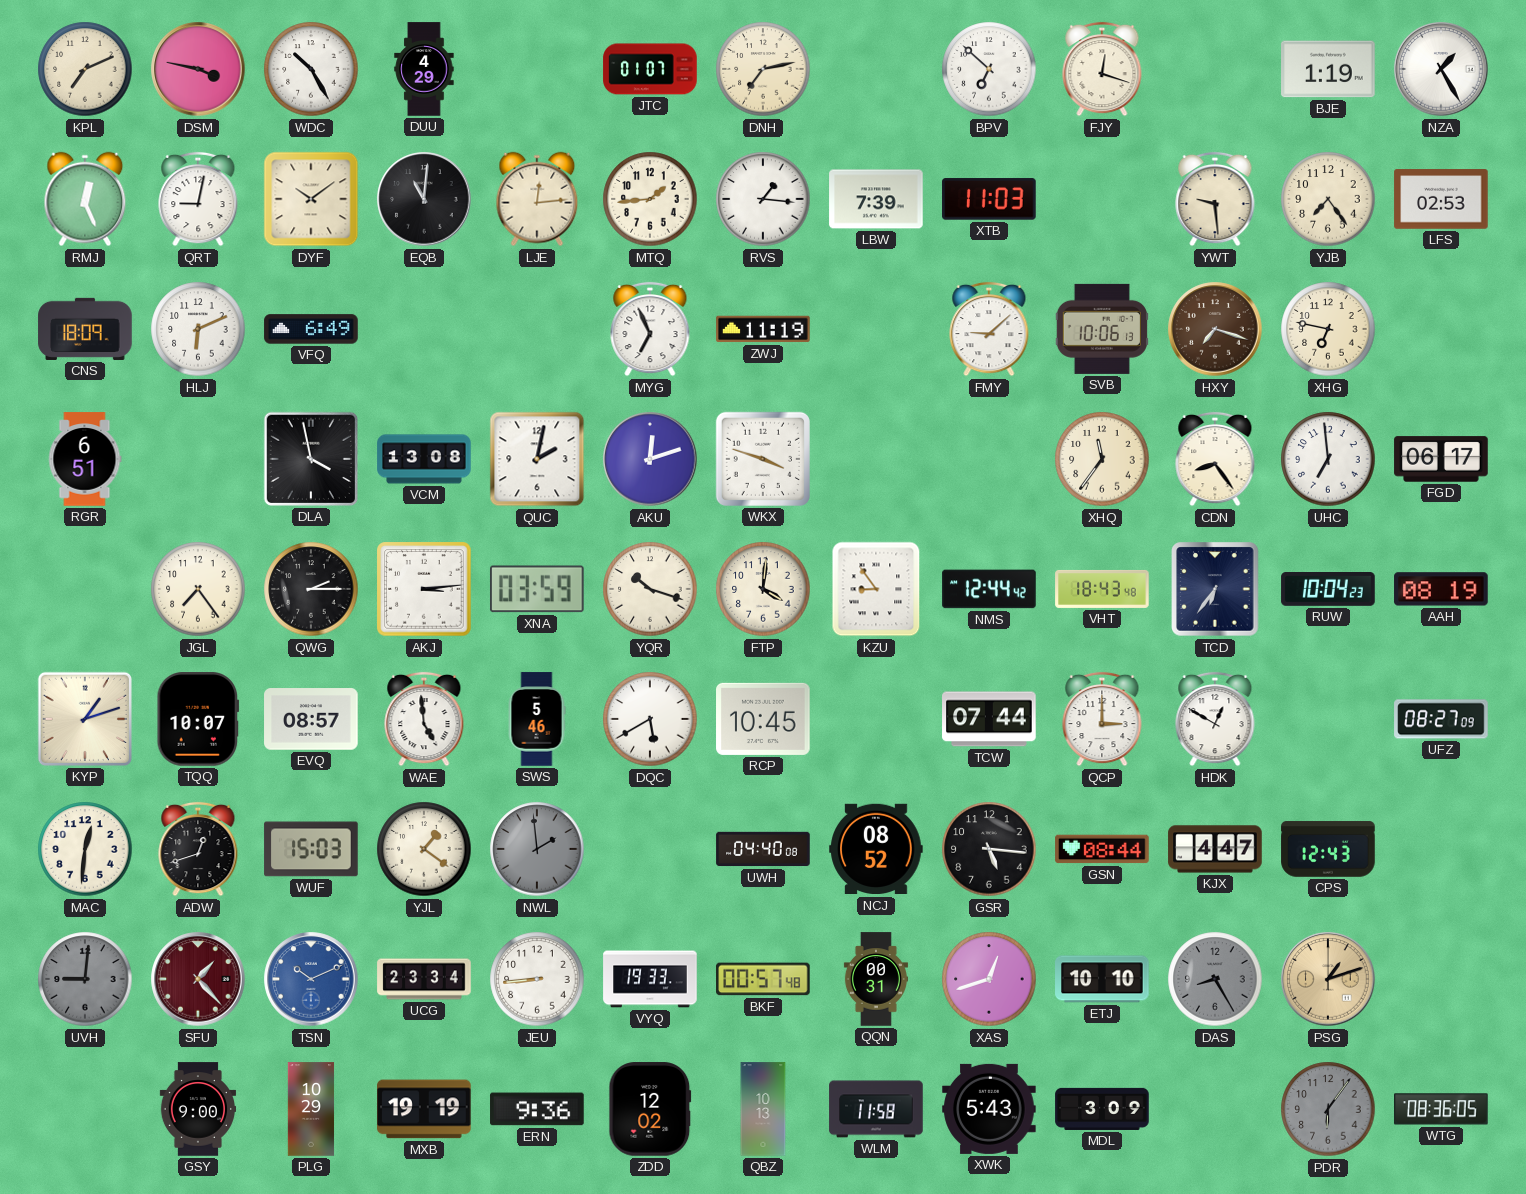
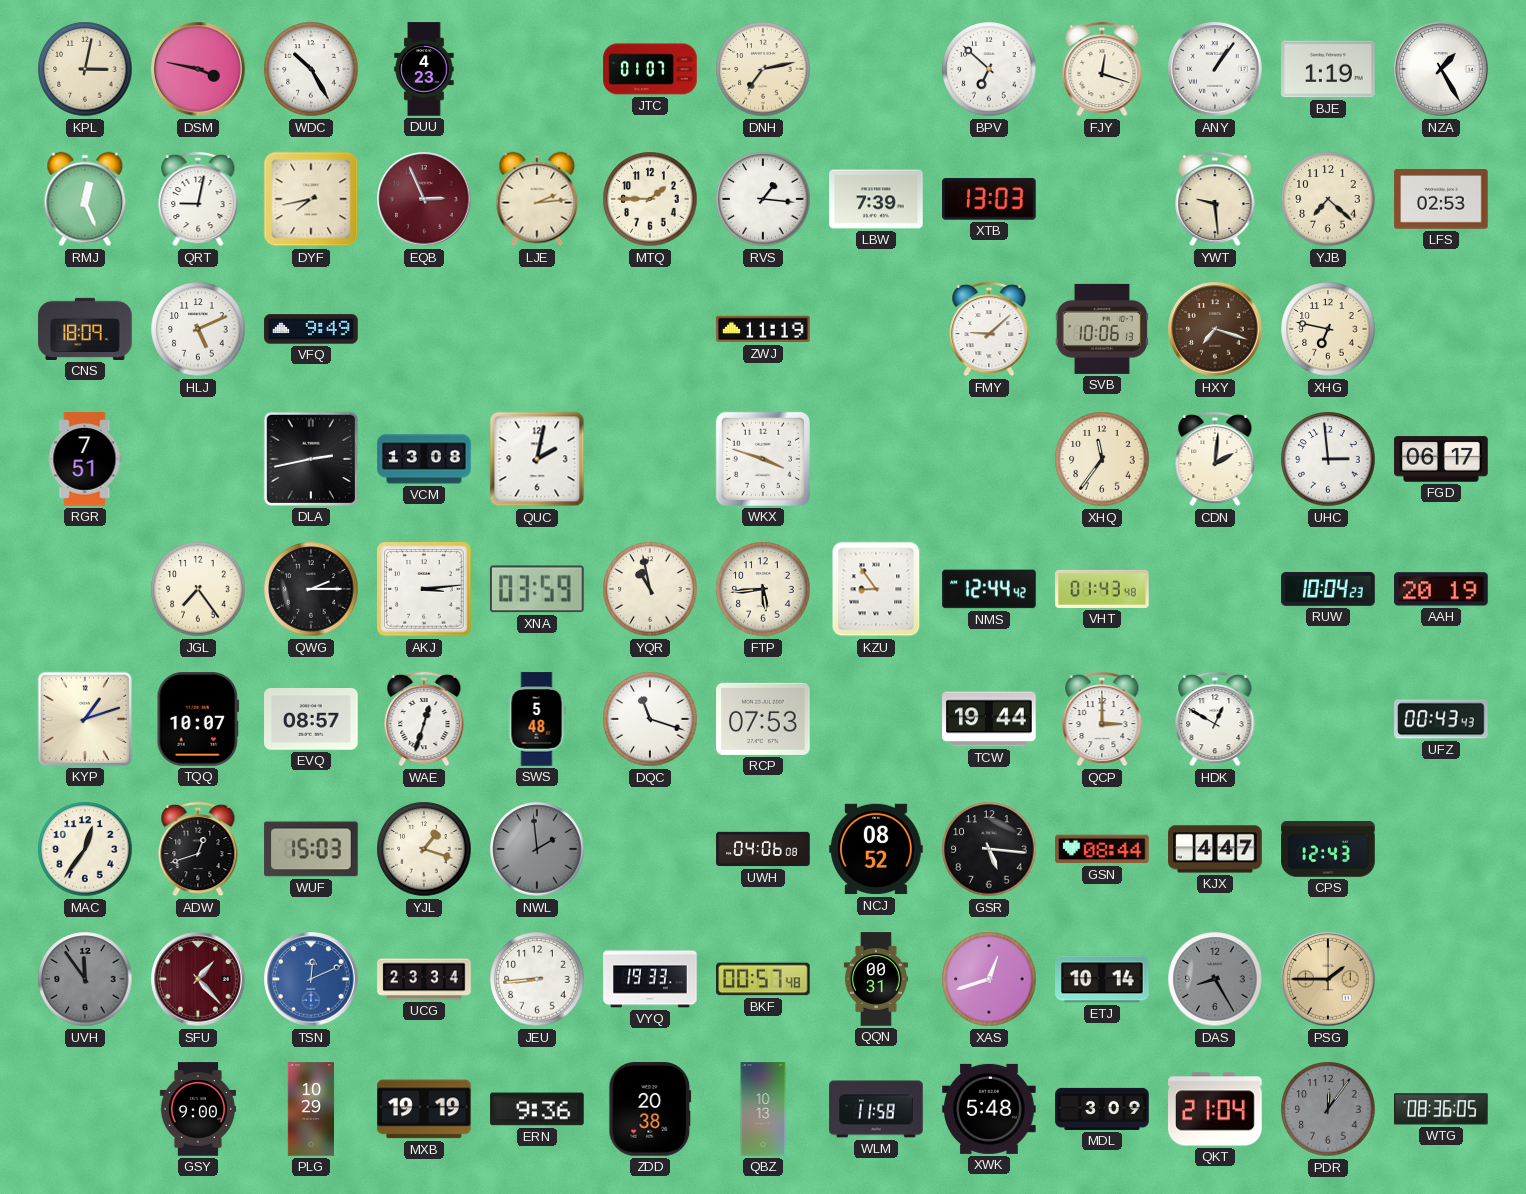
KPL: 7:11 -> 3:02 (85, 69)
DUU: 4:29 -> 4:23 (424, 69)
ANY: none -> 1:06 (1215, 69)
DYF: 10:09 -> 7:43 (311, 199)
EQB: 11:01 -> 2:56 (424, 199)
EQB dial: black -> burgundy (424, 199)
LJE: 12:14 -> 2:14 (537, 199)
MTQ: 1:44 -> 1:45 (650, 199)
XTB: 11:03 -> 13:03 (989, 199)
YJB: 7:24 -> 7:22 (1328, 199)
HLJ: 6:11 -> 5:11 (198, 329)
VFQ: 6:49 -> 9:49 (311, 329)
MYG: 6:56 -> none (650, 329)
RGR: 6:51 -> 7:51 (85, 459)
DLA: 3:58 -> 2:43 (311, 459)
AKU: 12:12 -> none (650, 459)
CDN: 8:24 -> 2:01 (1215, 459)
UHC: 6:59 -> 2:59 (1328, 459)
YQR: 10:18 -> 10:58 (650, 589)
FTP: 4:01 -> 5:44 (763, 589)
VHT: 18:43 -> 01:43 (1102, 589)
TCD: 6:36 -> none (1215, 589)
AAH: 08:19 -> 20:19 (1441, 589)
WAE: 4:59 -> 12:33 (424, 719)
SWS: 5:46 -> 5:48 (537, 719)
DQC: 5:40 -> 11:18 (650, 719)
RCP: 10:45 -> 07:53 (763, 719)
TCW: 07:44 -> 19:44 (989, 719)
UFZ: 08:27 -> 00:43 (1441, 719)
MAC: 12:31 -> 12:36 (85, 849)
YJL: 1:21 -> 1:18 (424, 849)
UWH: 04:40 -> 04:06 (763, 849)
UVH: 9:01 -> 11:54 (85, 979)
TSN: 10:11 -> 12:11 (311, 979)
ETJ: 10:10 -> 10:14 (1102, 979)
PSG: 1:12 -> 1:45 (1328, 979)
ZDD: 12:02 -> 20:38 (650, 1109)
XWK: 5:43 -> 5:48 (989, 1109)
QKT: none -> 21:04 (1215, 1109)
PDR: 6:06 -> 12:06 (1328, 1109)
